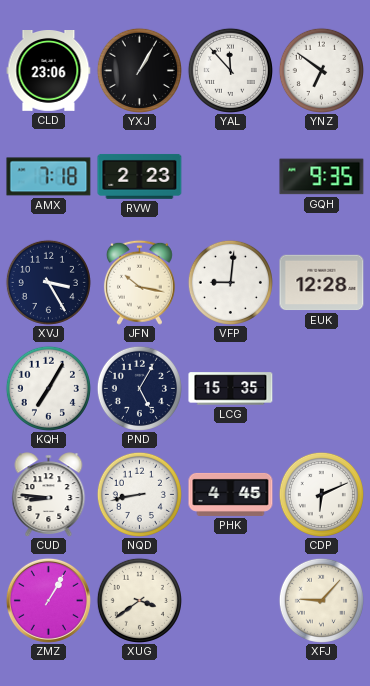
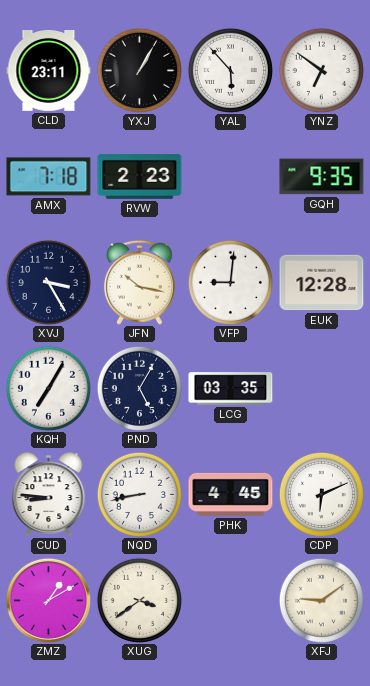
CLD: 23:06 -> 23:11 (49, 71)
YAL: 11:53 -> 5:53 (230, 70)
LCG: 15:35 -> 03:35 (231, 389)
ZMZ: 1:05 -> 1:10 (48, 600)
XFJ: 9:07 -> 9:09 (321, 600)
